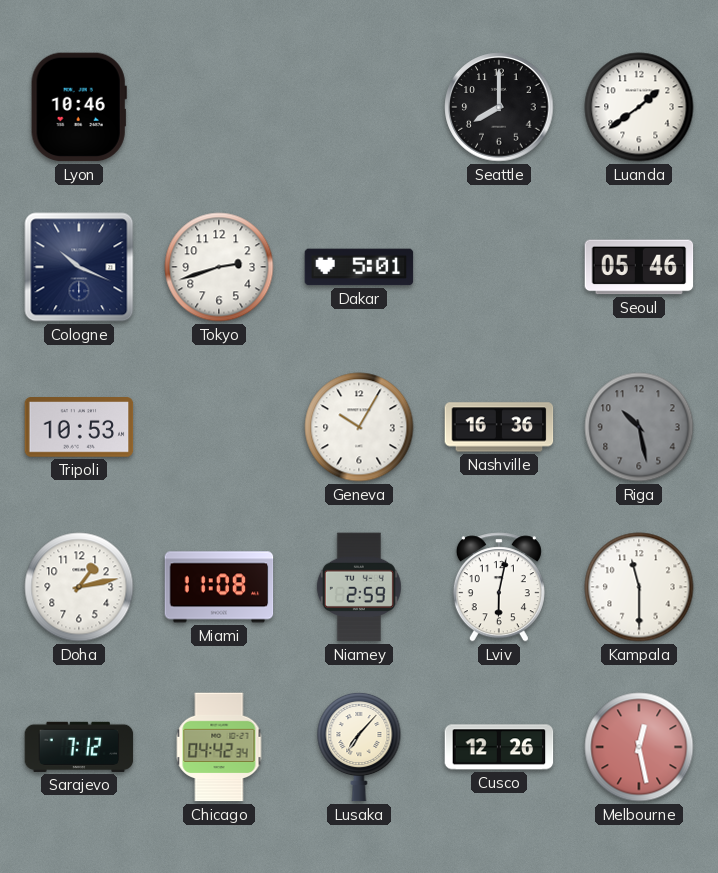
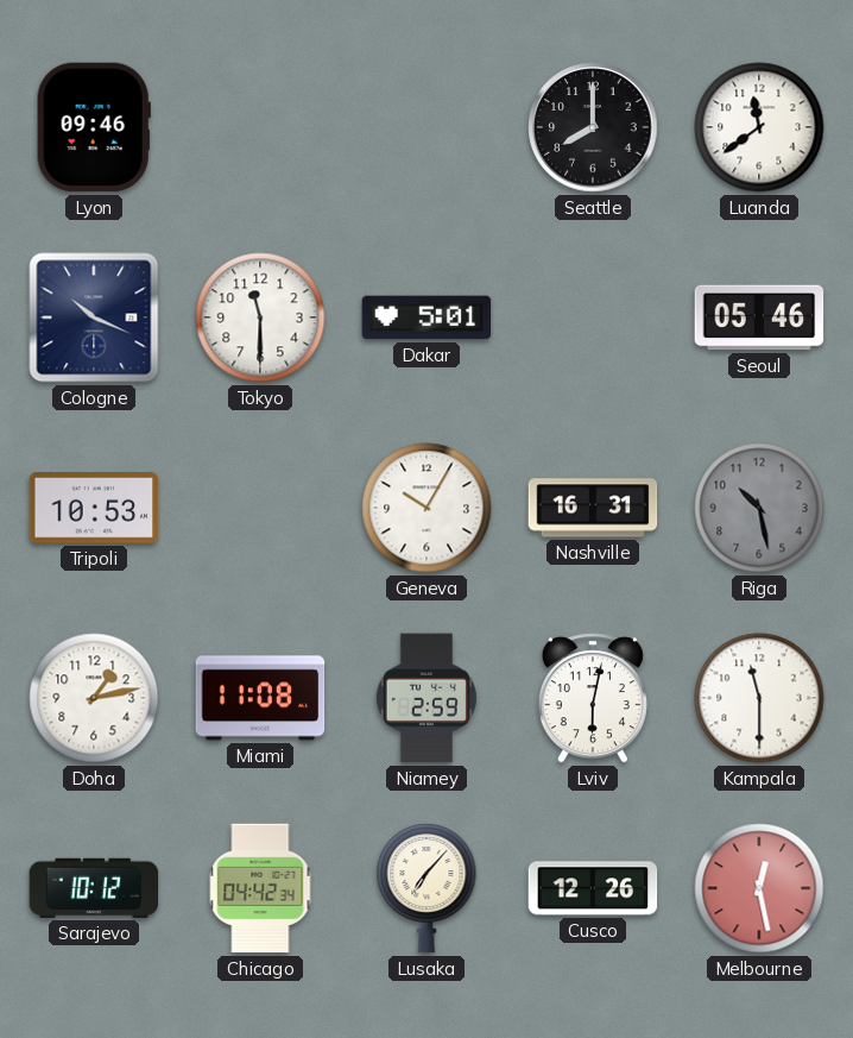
Lyon: 10:46 -> 09:46 (94, 127)
Luanda: 1:39 -> 11:39 (759, 127)
Tokyo: 2:42 -> 11:30 (260, 317)
Nashville: 16:36 -> 16:31 (593, 508)
Sarajevo: 7:12 -> 10:12 (94, 888)
